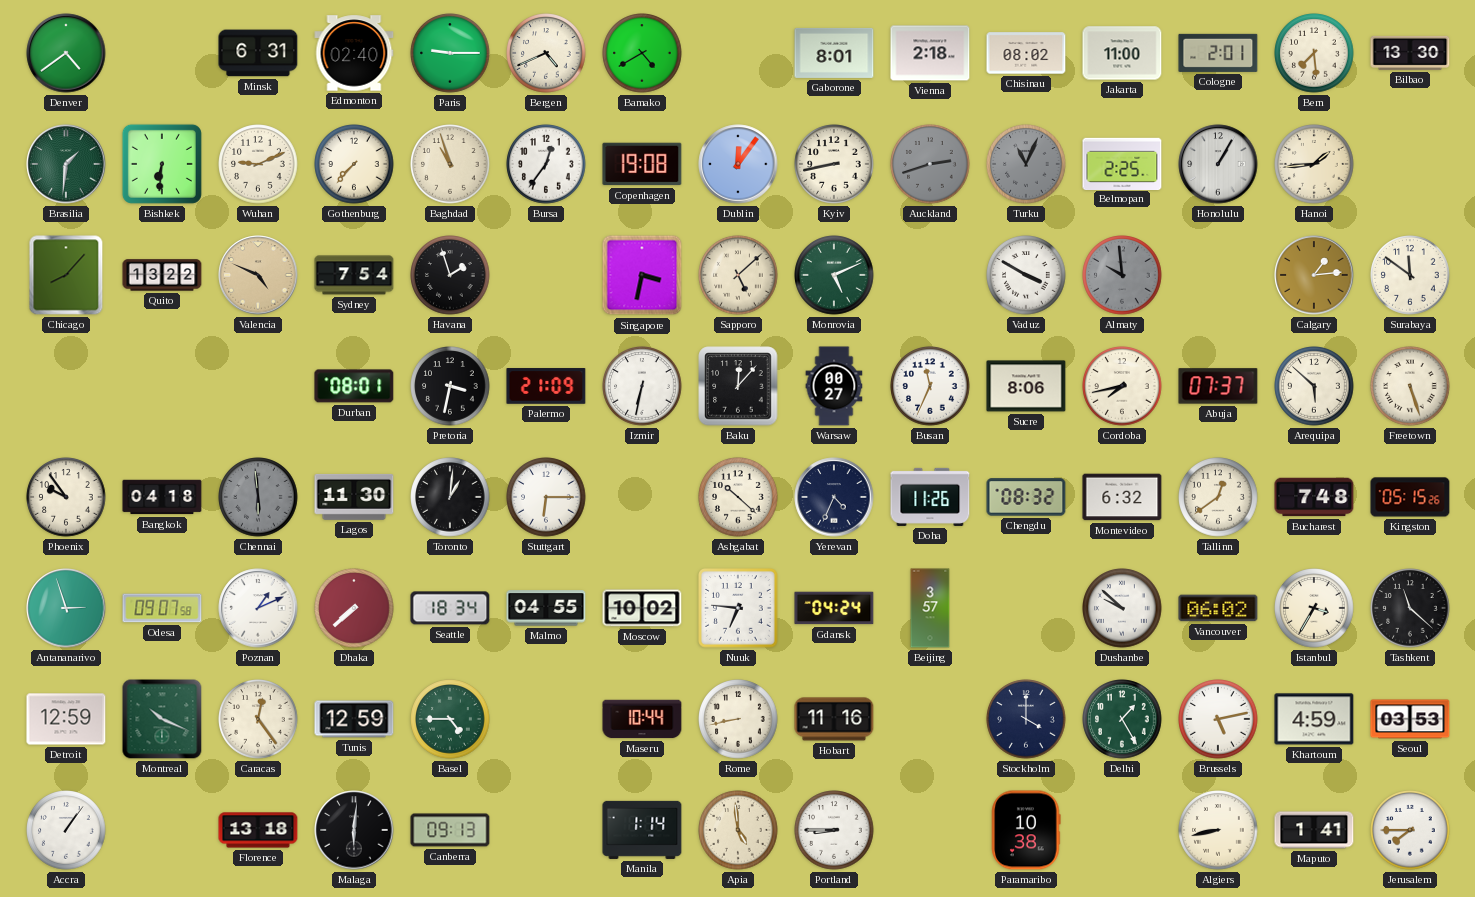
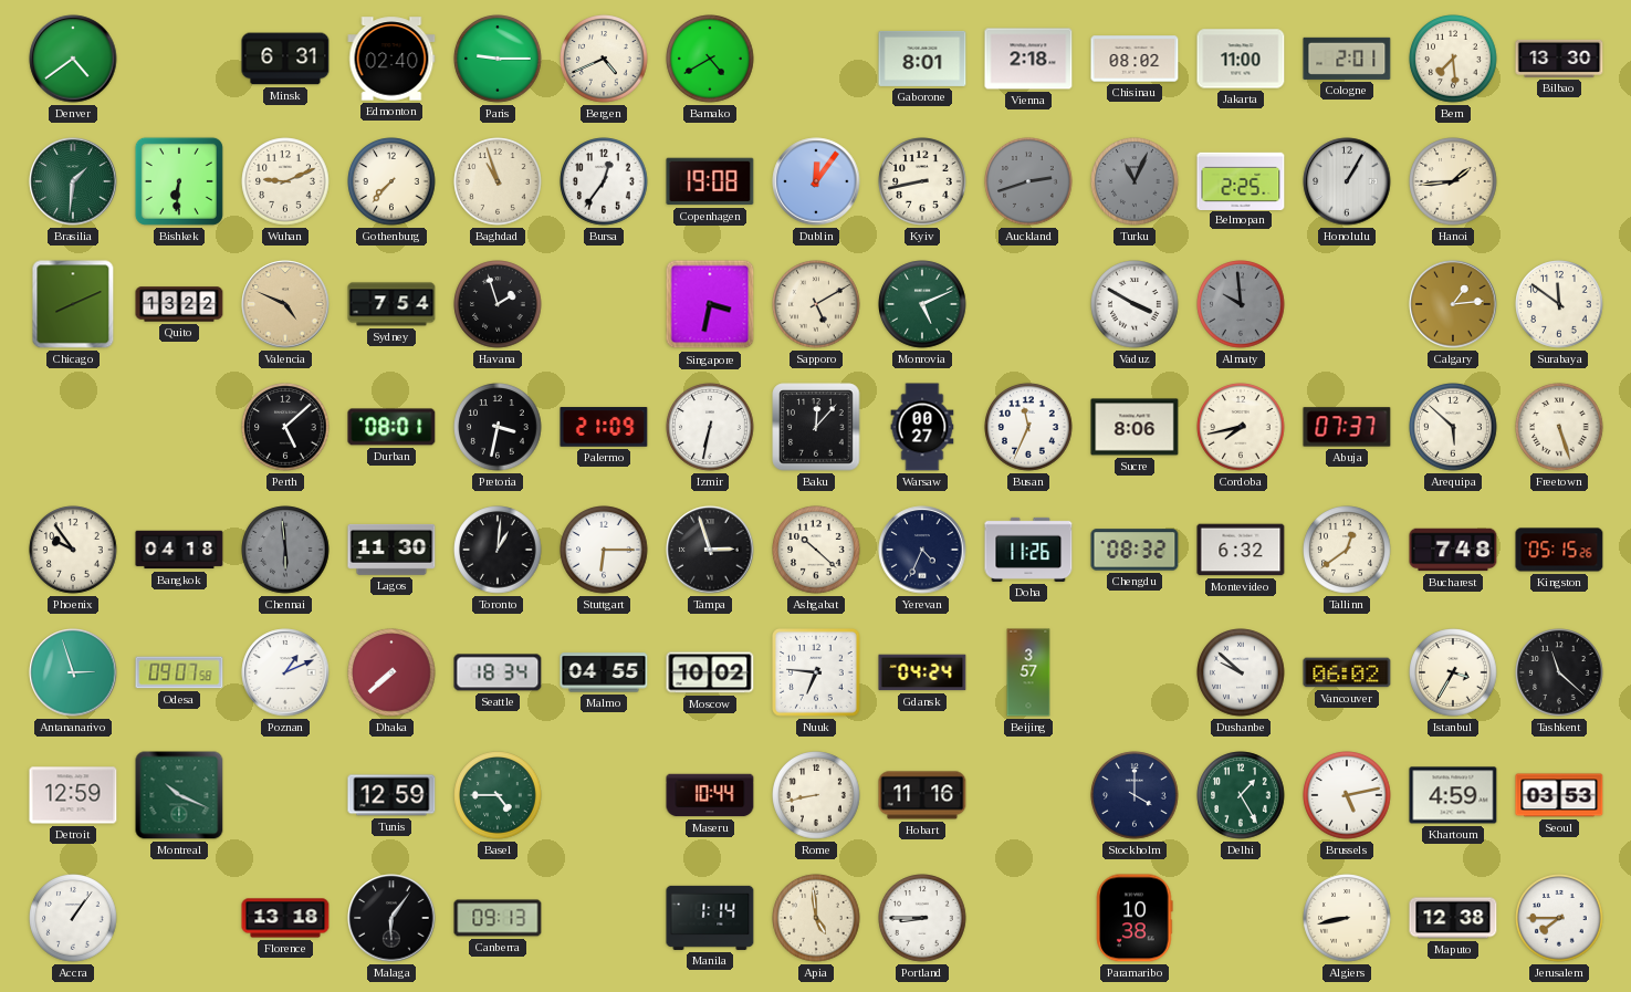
Chicago: 8:07 -> 8:11 (73, 304)
Sapporo: 5:08 -> 5:10 (816, 304)
Perth: none -> 5:08 (285, 427)
Tampa: none -> 2:57 (710, 550)
Caracas: 12:24 -> none (258, 719)
Malaga: 6:01 -> 6:06 (391, 918)
Maputo: 1:41 -> 12:38 (1453, 918)
